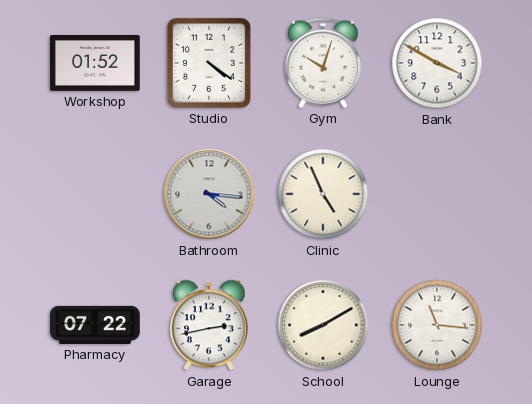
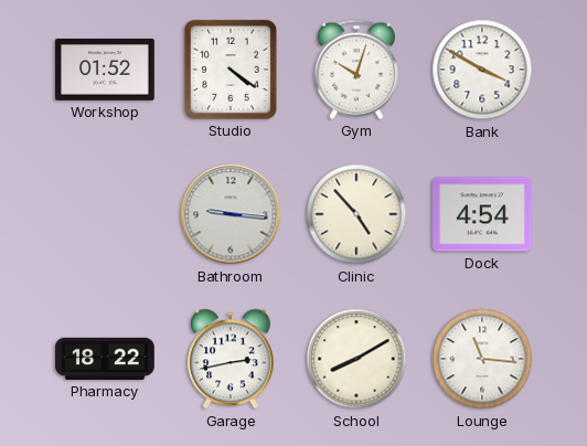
Bathroom: 4:16 -> 9:16 (231, 214)
Clinic: 4:56 -> 4:53 (356, 214)
Dock: none -> 4:54 (483, 214)
Pharmacy: 07:22 -> 18:22 (105, 359)
